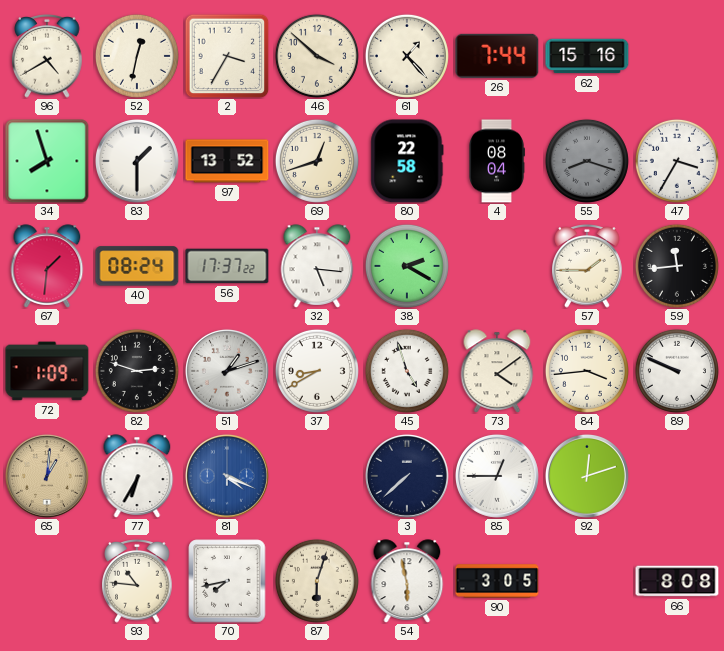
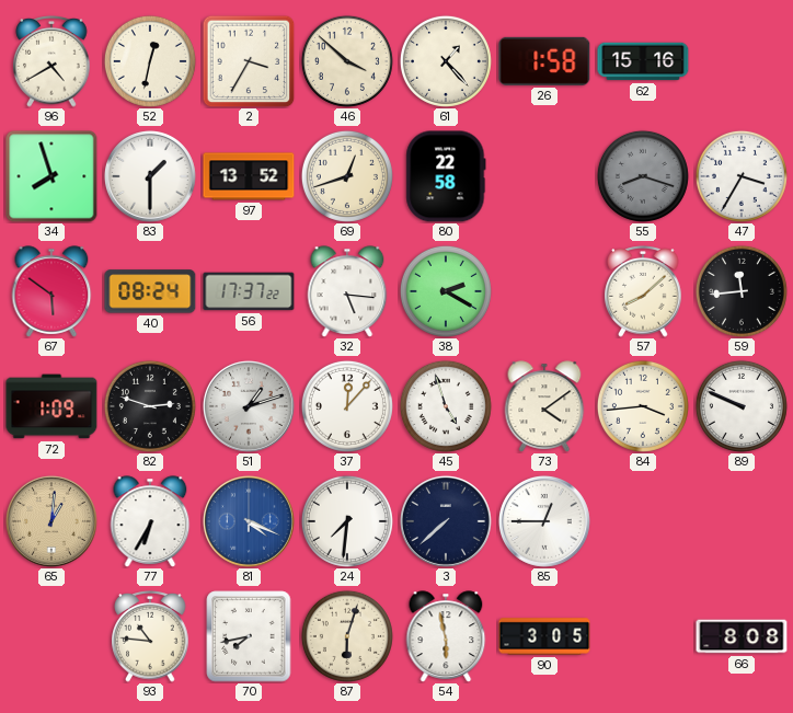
26: 7:44 -> 1:58 (544, 61)
4: 08:04 -> none (497, 161)
67: 1:31 -> 5:51 (51, 291)
57: 1:45 -> 8:08 (643, 292)
37: 8:40 -> 12:07 (347, 406)
24: none -> 7:31 (347, 521)
92: 12:12 -> none (587, 476)
